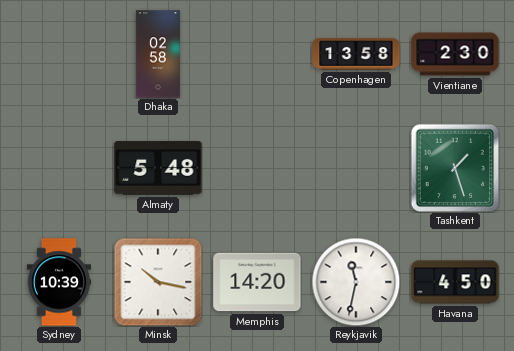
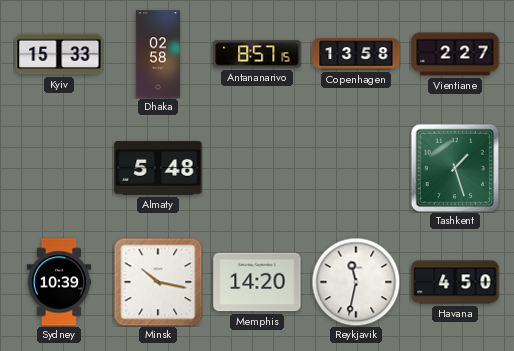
Kyiv: none -> 15:33 (59, 54)
Antananarivo: none -> 8:57 (257, 54)
Vientiane: 2:30 -> 2:27 (455, 54)
